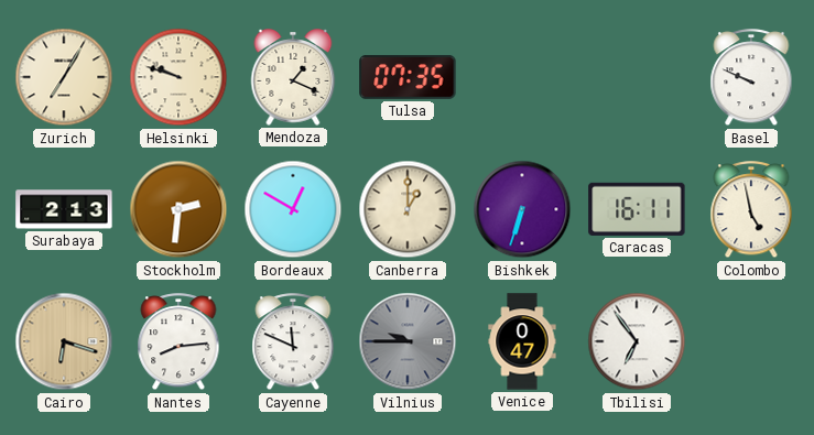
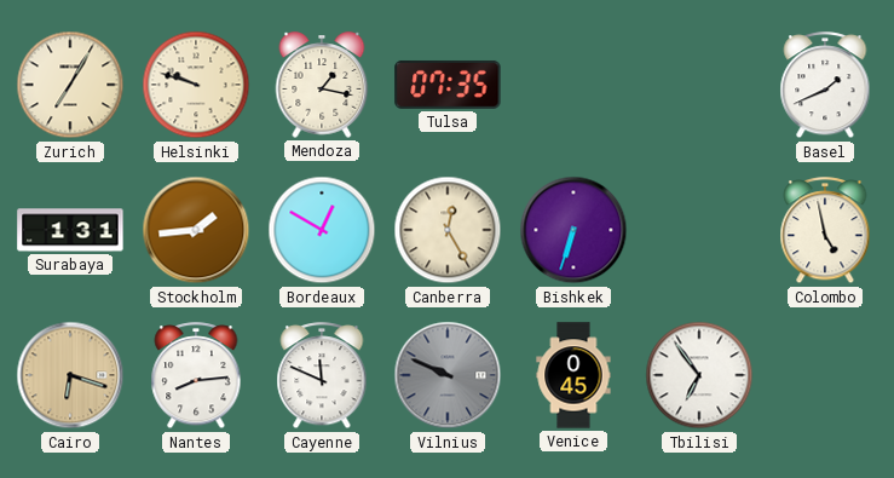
Mendoza: 1:19 -> 1:17 (322, 85)
Basel: 9:49 -> 1:41 (825, 86)
Surabaya: 2:13 -> 1:31 (70, 230)
Stockholm: 2:31 -> 1:44 (196, 230)
Canberra: 1:00 -> 12:25 (448, 230)
Caracas: 16:11 -> none (637, 209)
Vilnius: 9:45 -> 9:49 (448, 375)
Venice: 0:47 -> 0:45 (573, 375)
